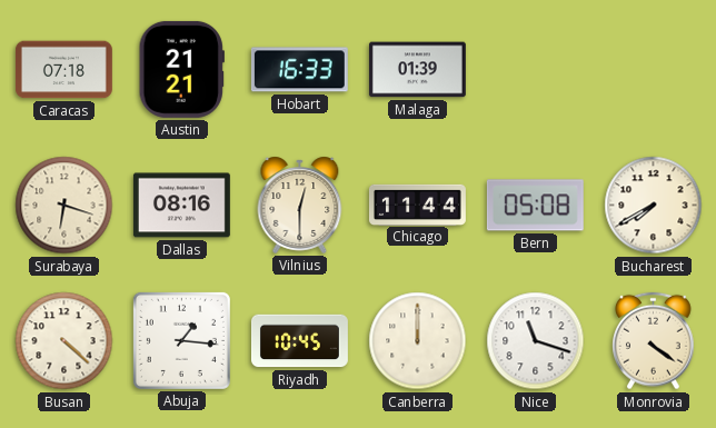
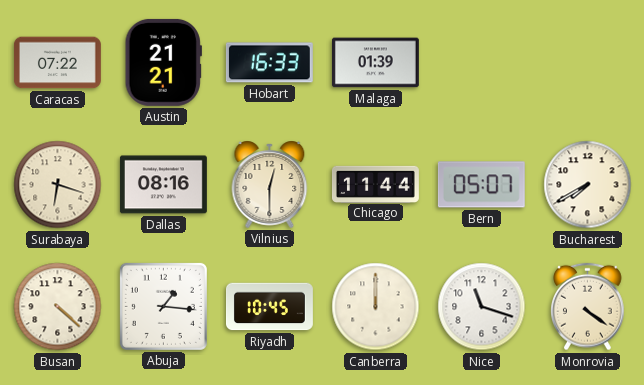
Caracas: 07:18 -> 07:22 (57, 63)
Bern: 05:08 -> 05:07 (481, 185)
